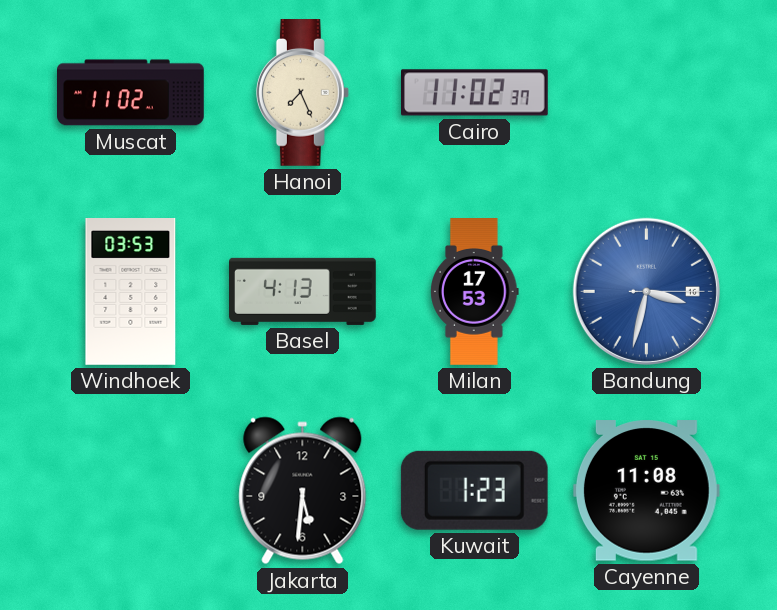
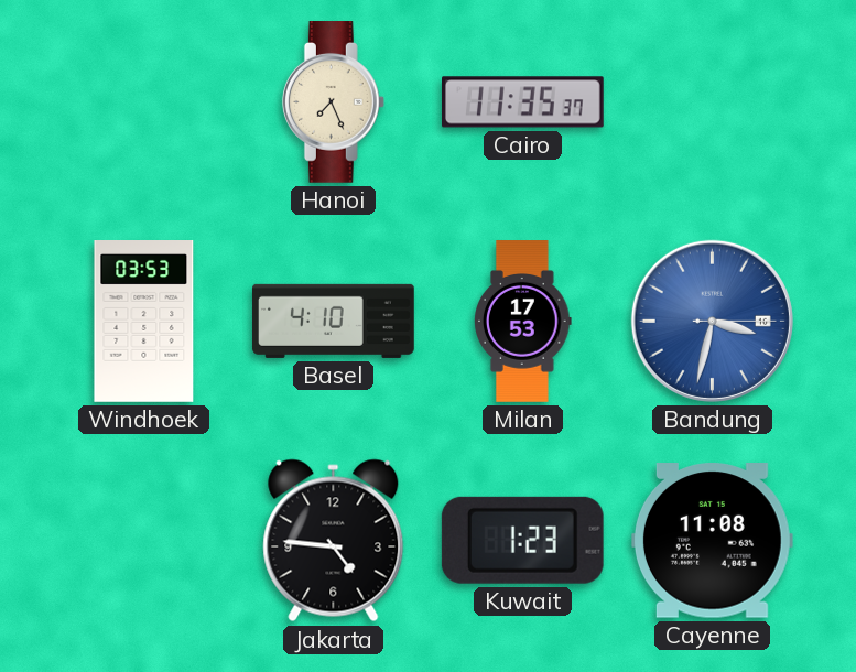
Muscat: 11:02 -> none (131, 93)
Cairo: 11:02 -> 11:35 (523, 102)
Basel: 4:13 -> 4:10 (334, 321)
Jakarta: 5:31 -> 4:46 (334, 541)
